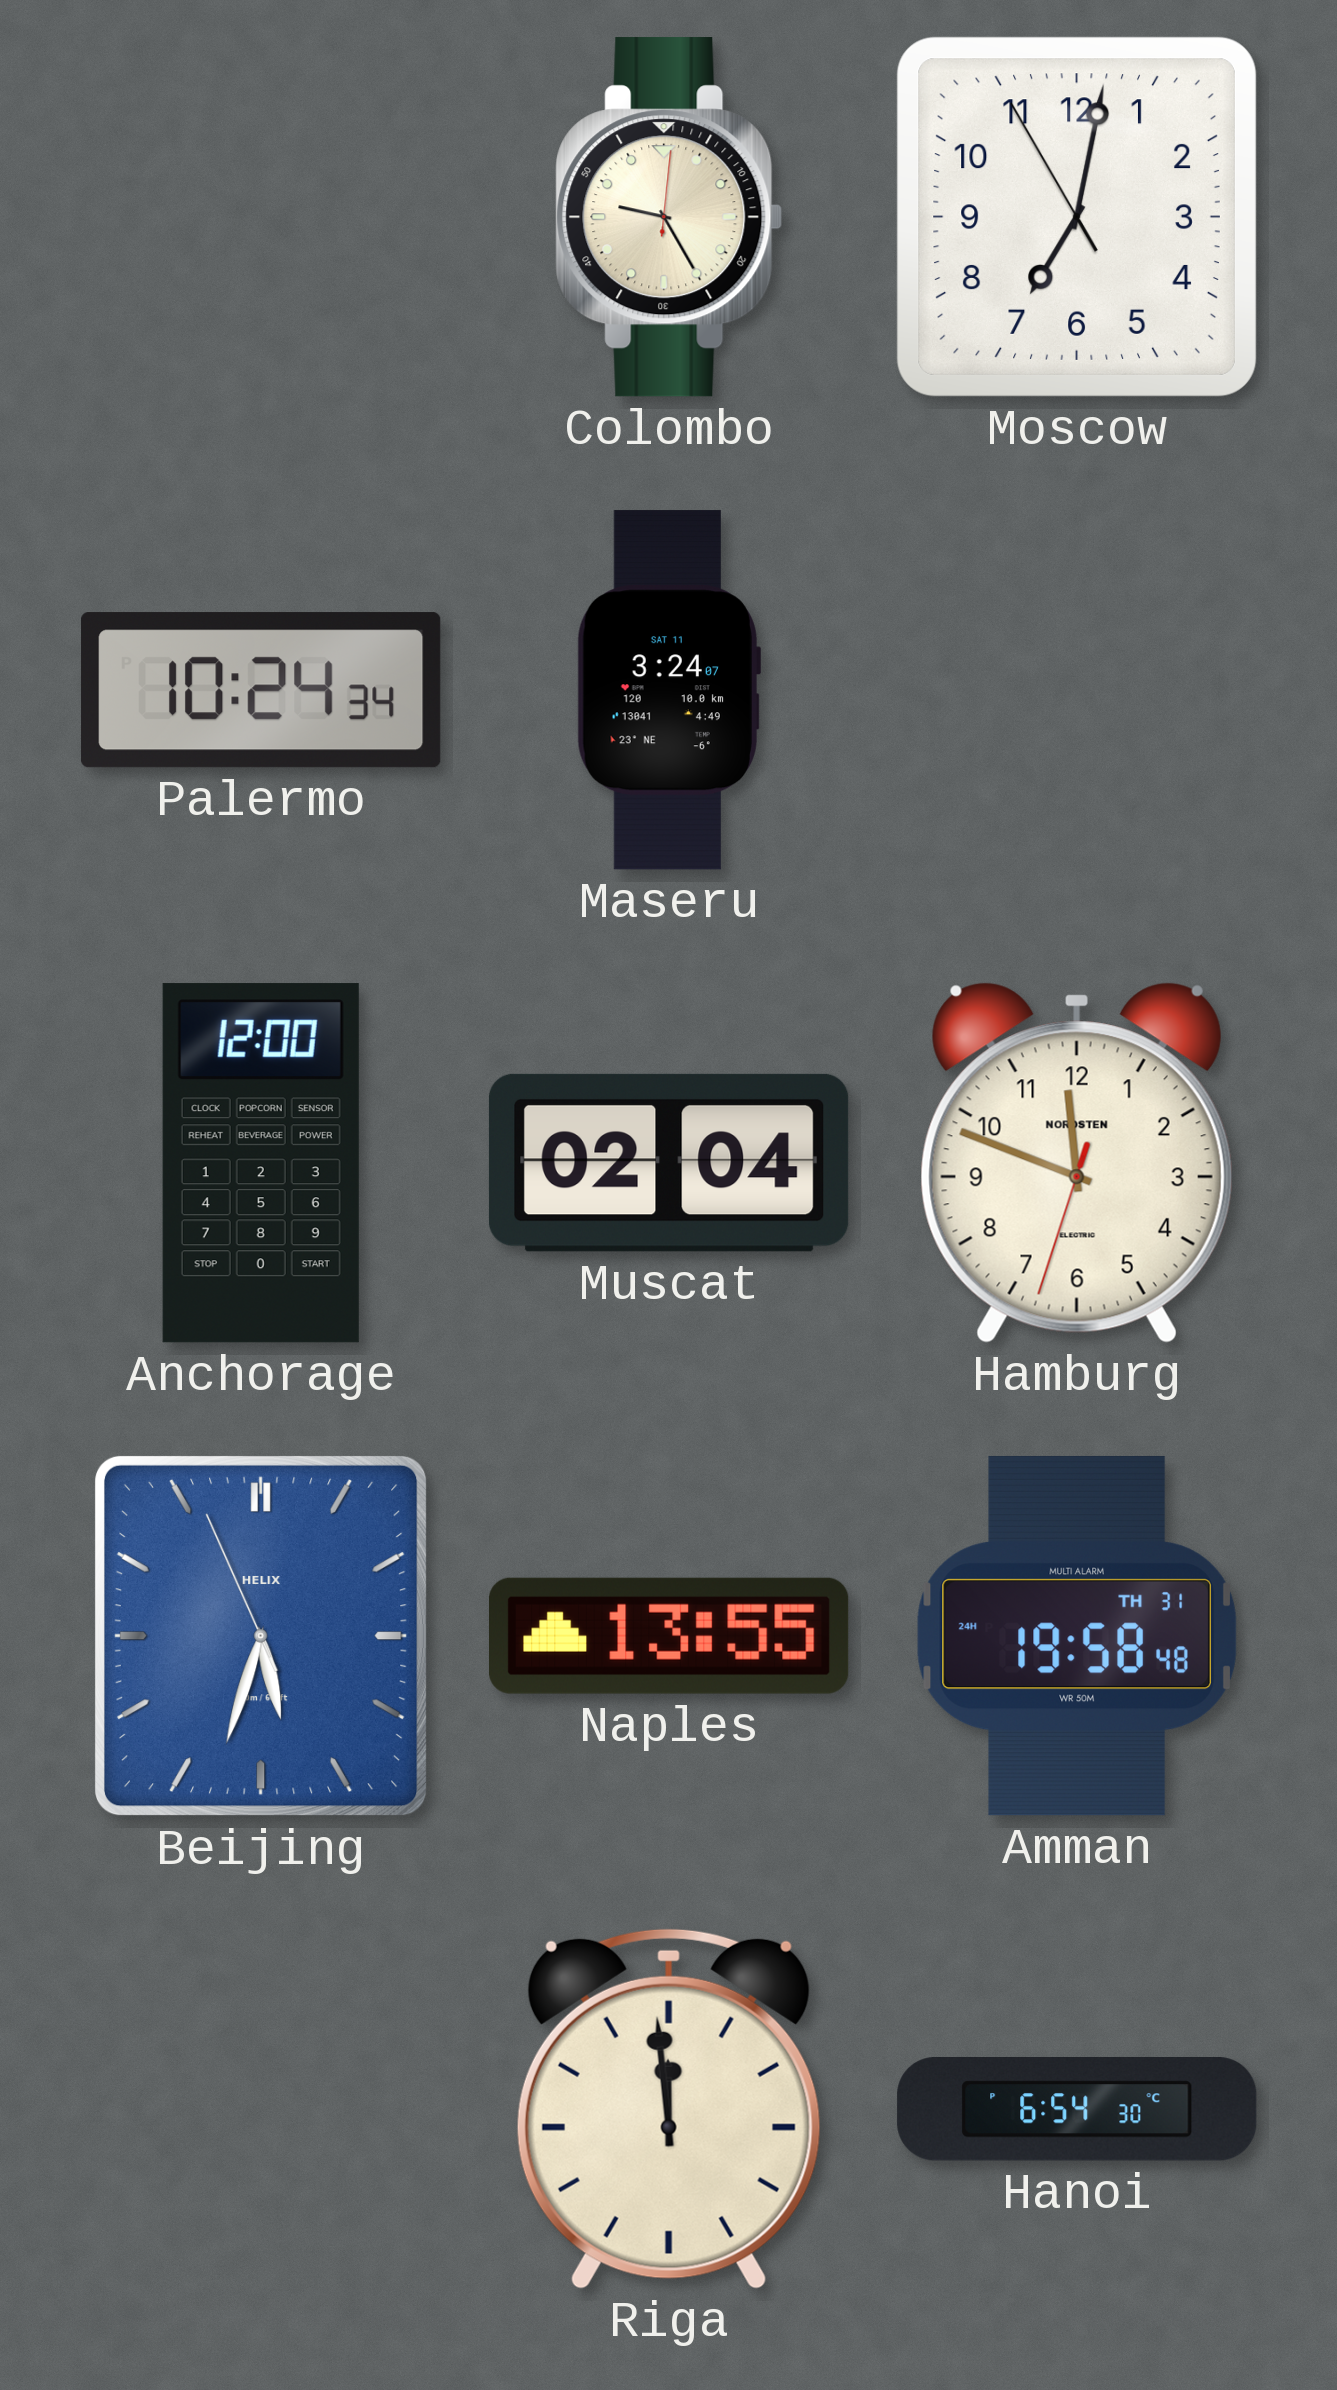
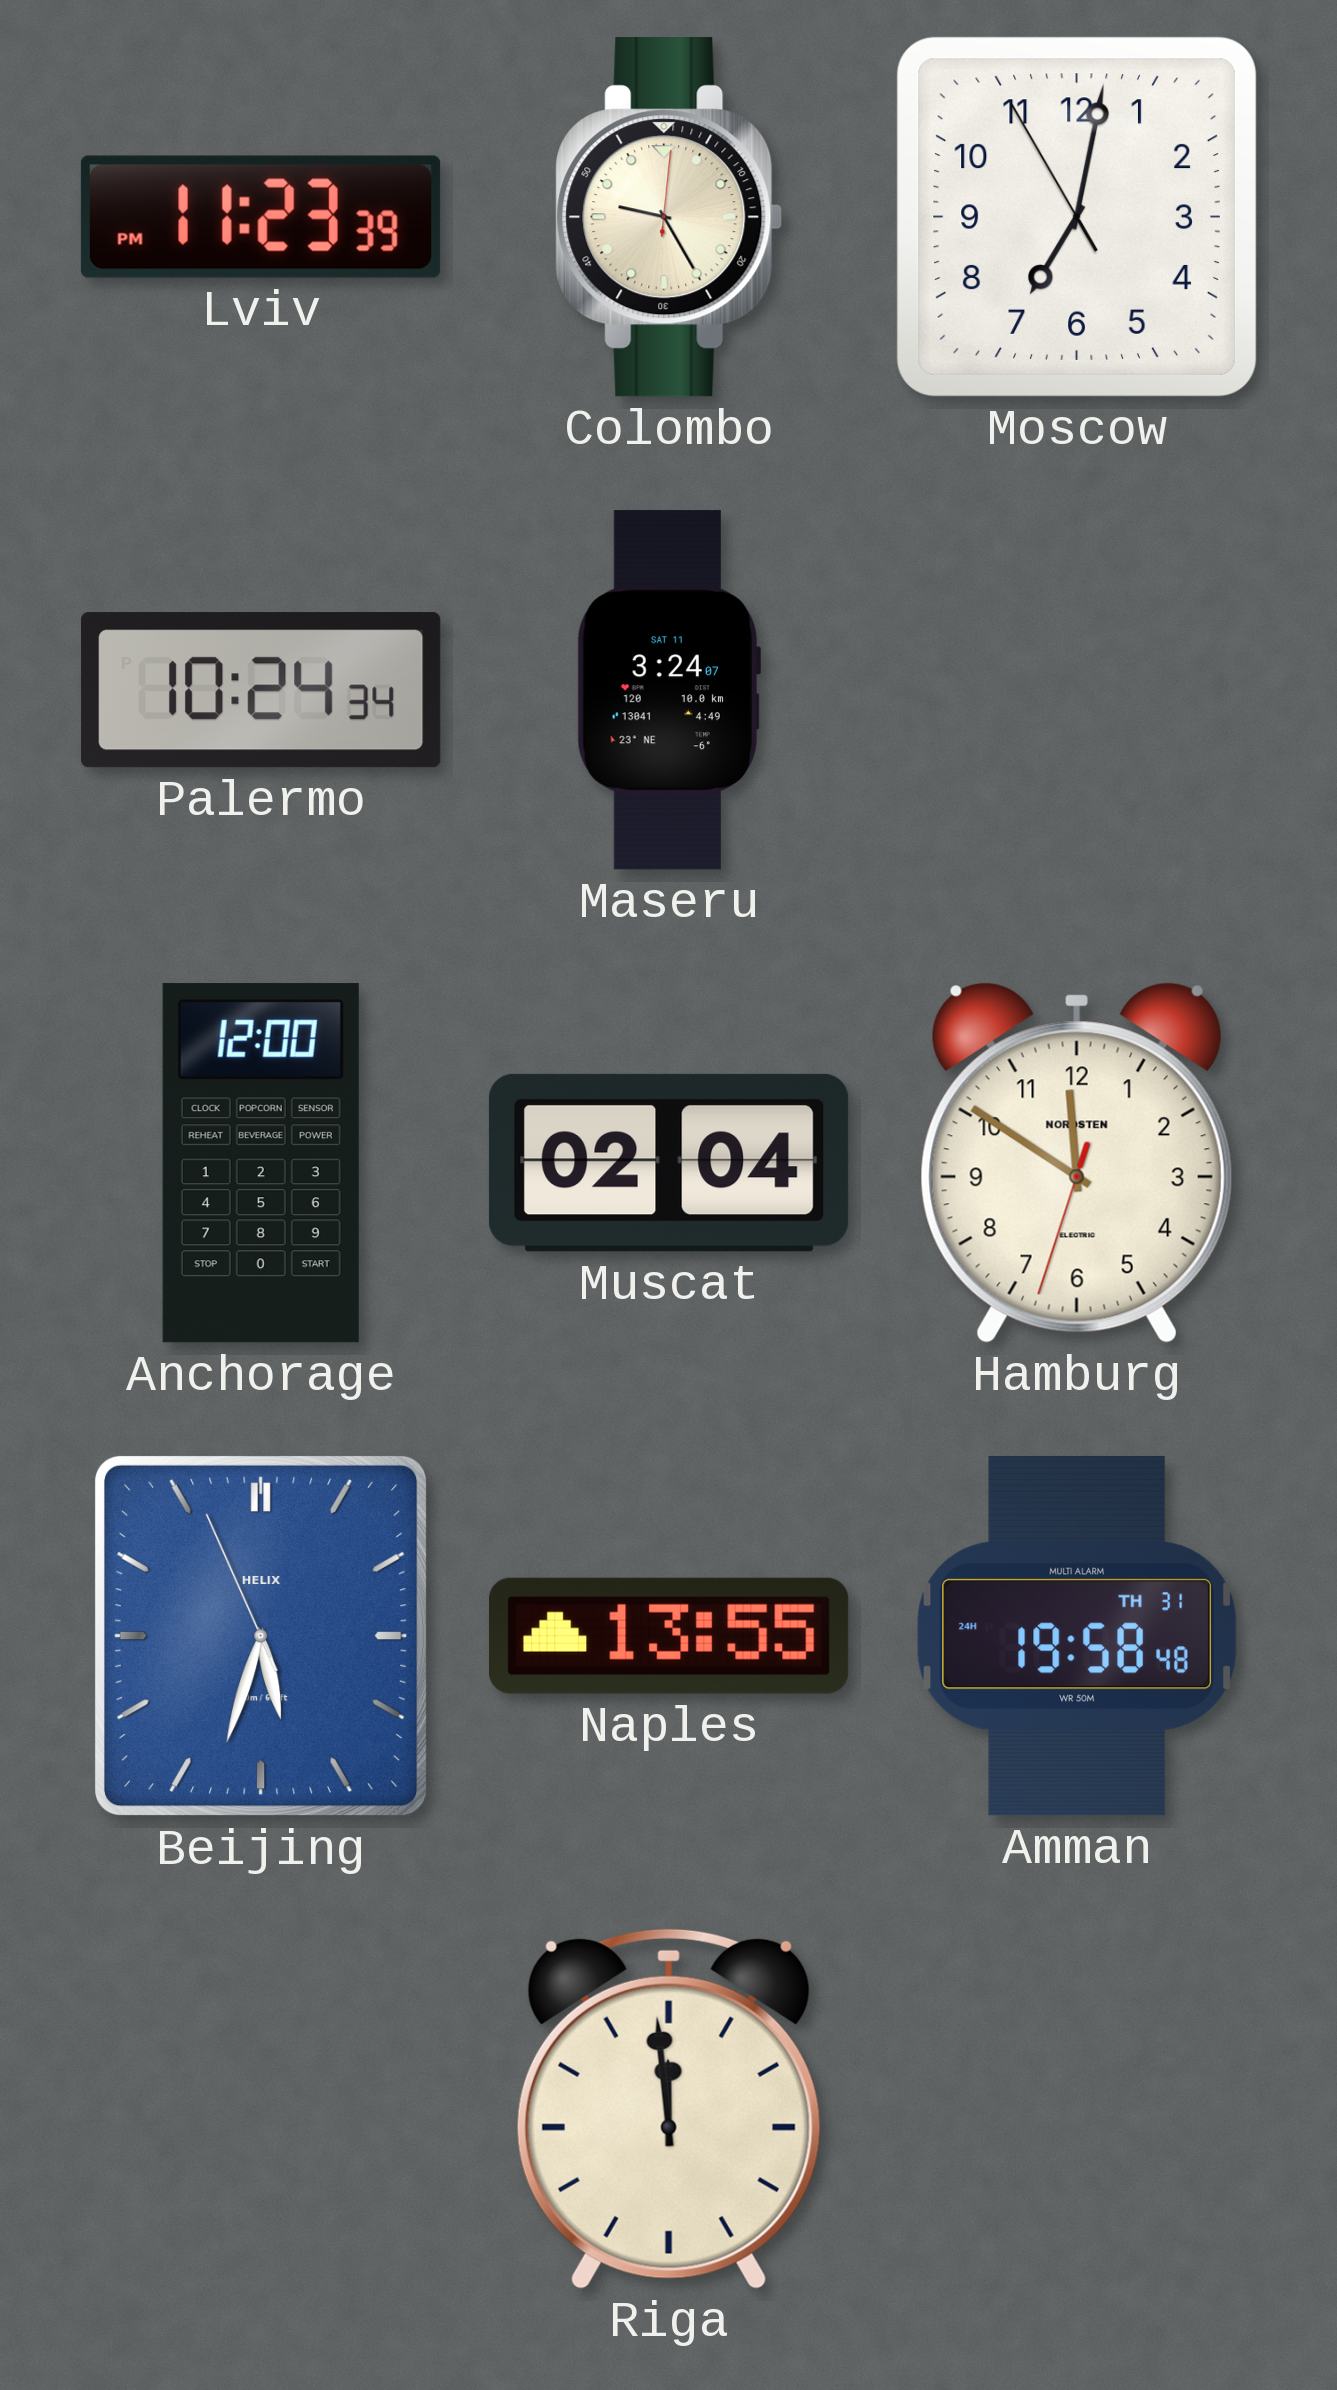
Lviv: none -> 11:23 (261, 217)
Hamburg: 11:48 -> 11:50 (1077, 1163)
Hanoi: 6:54 -> none (1077, 2110)
